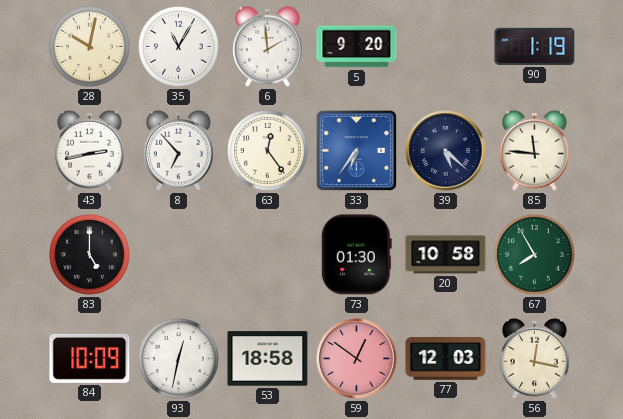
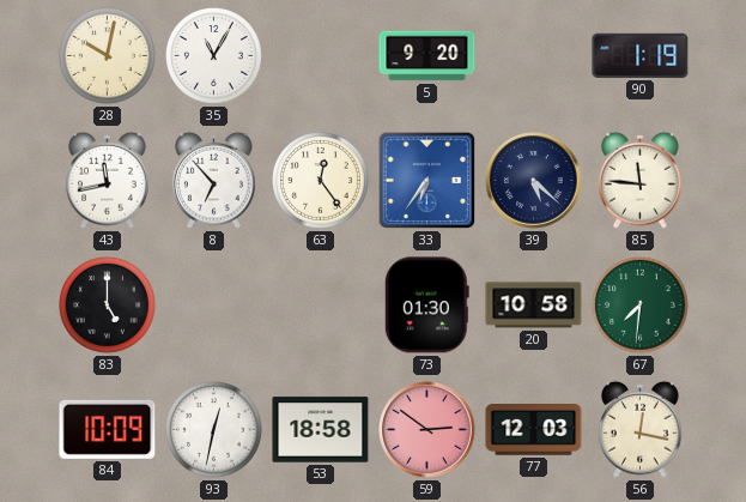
6: 1:59 -> none (268, 46)
43: 2:43 -> 11:43 (108, 180)
67: 7:55 -> 7:31 (641, 306)
59: 12:51 -> 2:51 (427, 430)
